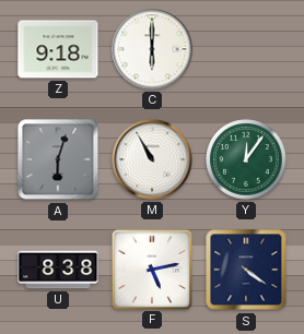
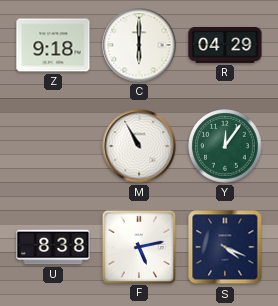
R: none -> 04:29 (225, 45)
A: 6:03 -> none (58, 159)
S: 4:21 -> 4:19 (225, 247)
